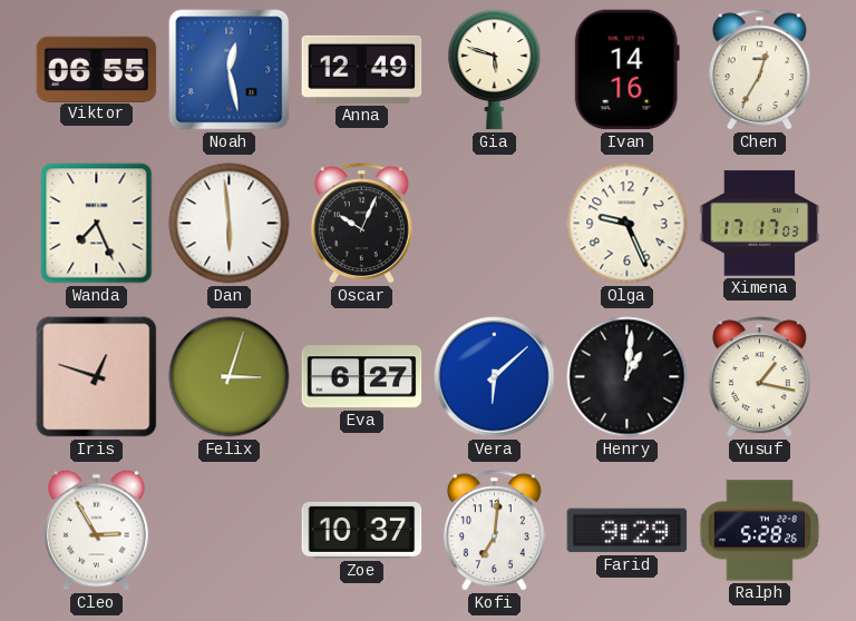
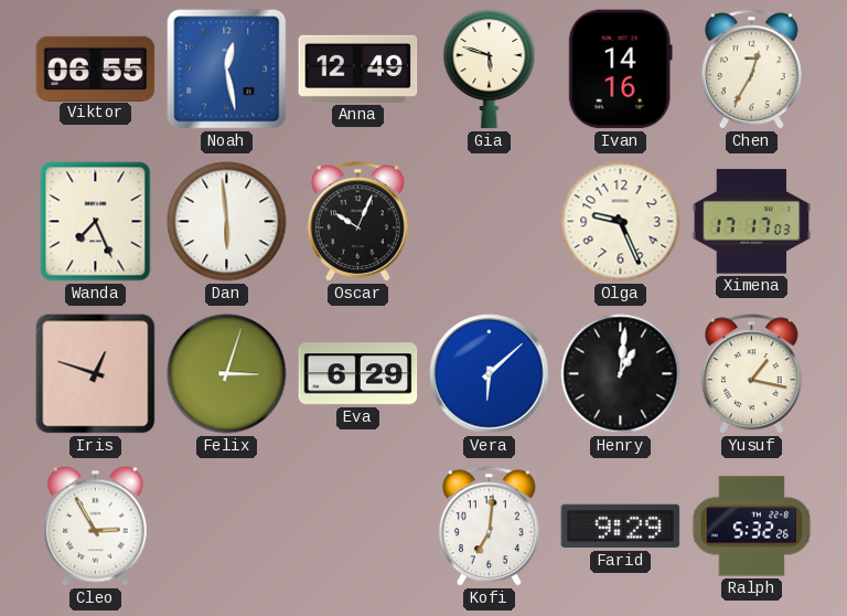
Eva: 6:27 -> 6:29 (358, 374)
Zoe: 10:37 -> none (362, 530)
Ralph: 5:28 -> 5:32 (752, 527)
